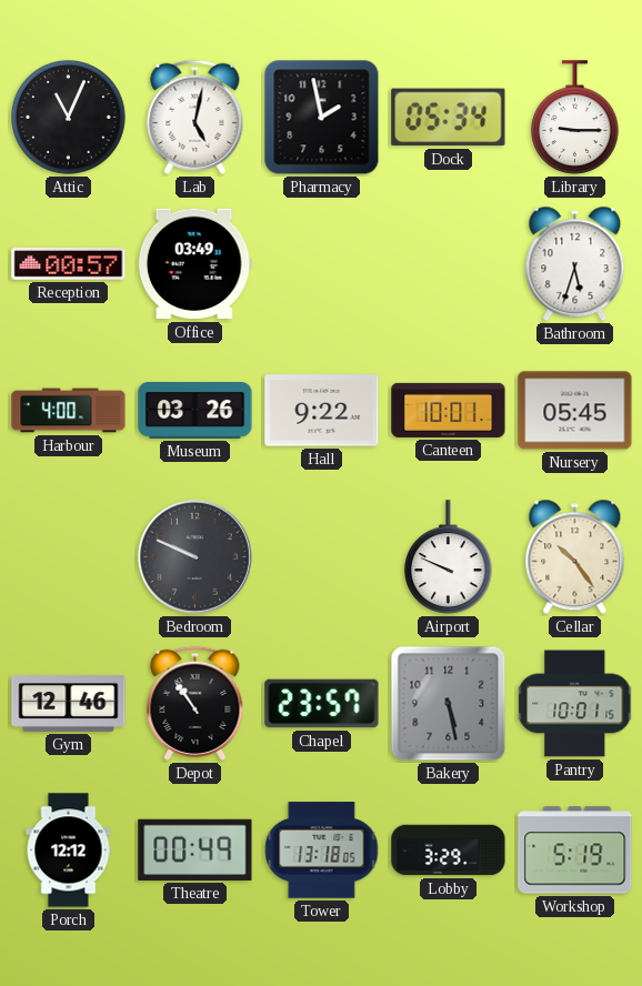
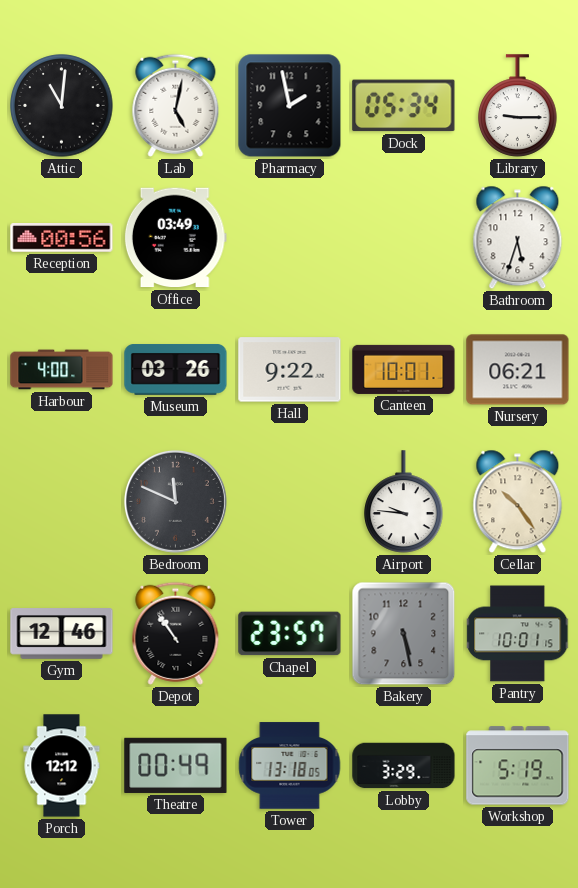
Attic: 11:04 -> 11:01 (62, 106)
Reception: 00:57 -> 00:56 (62, 238)
Nursery: 05:45 -> 06:21 (518, 370)
Bedroom: 9:49 -> 11:49 (175, 501)
Airport: 9:49 -> 9:46 (404, 502)
